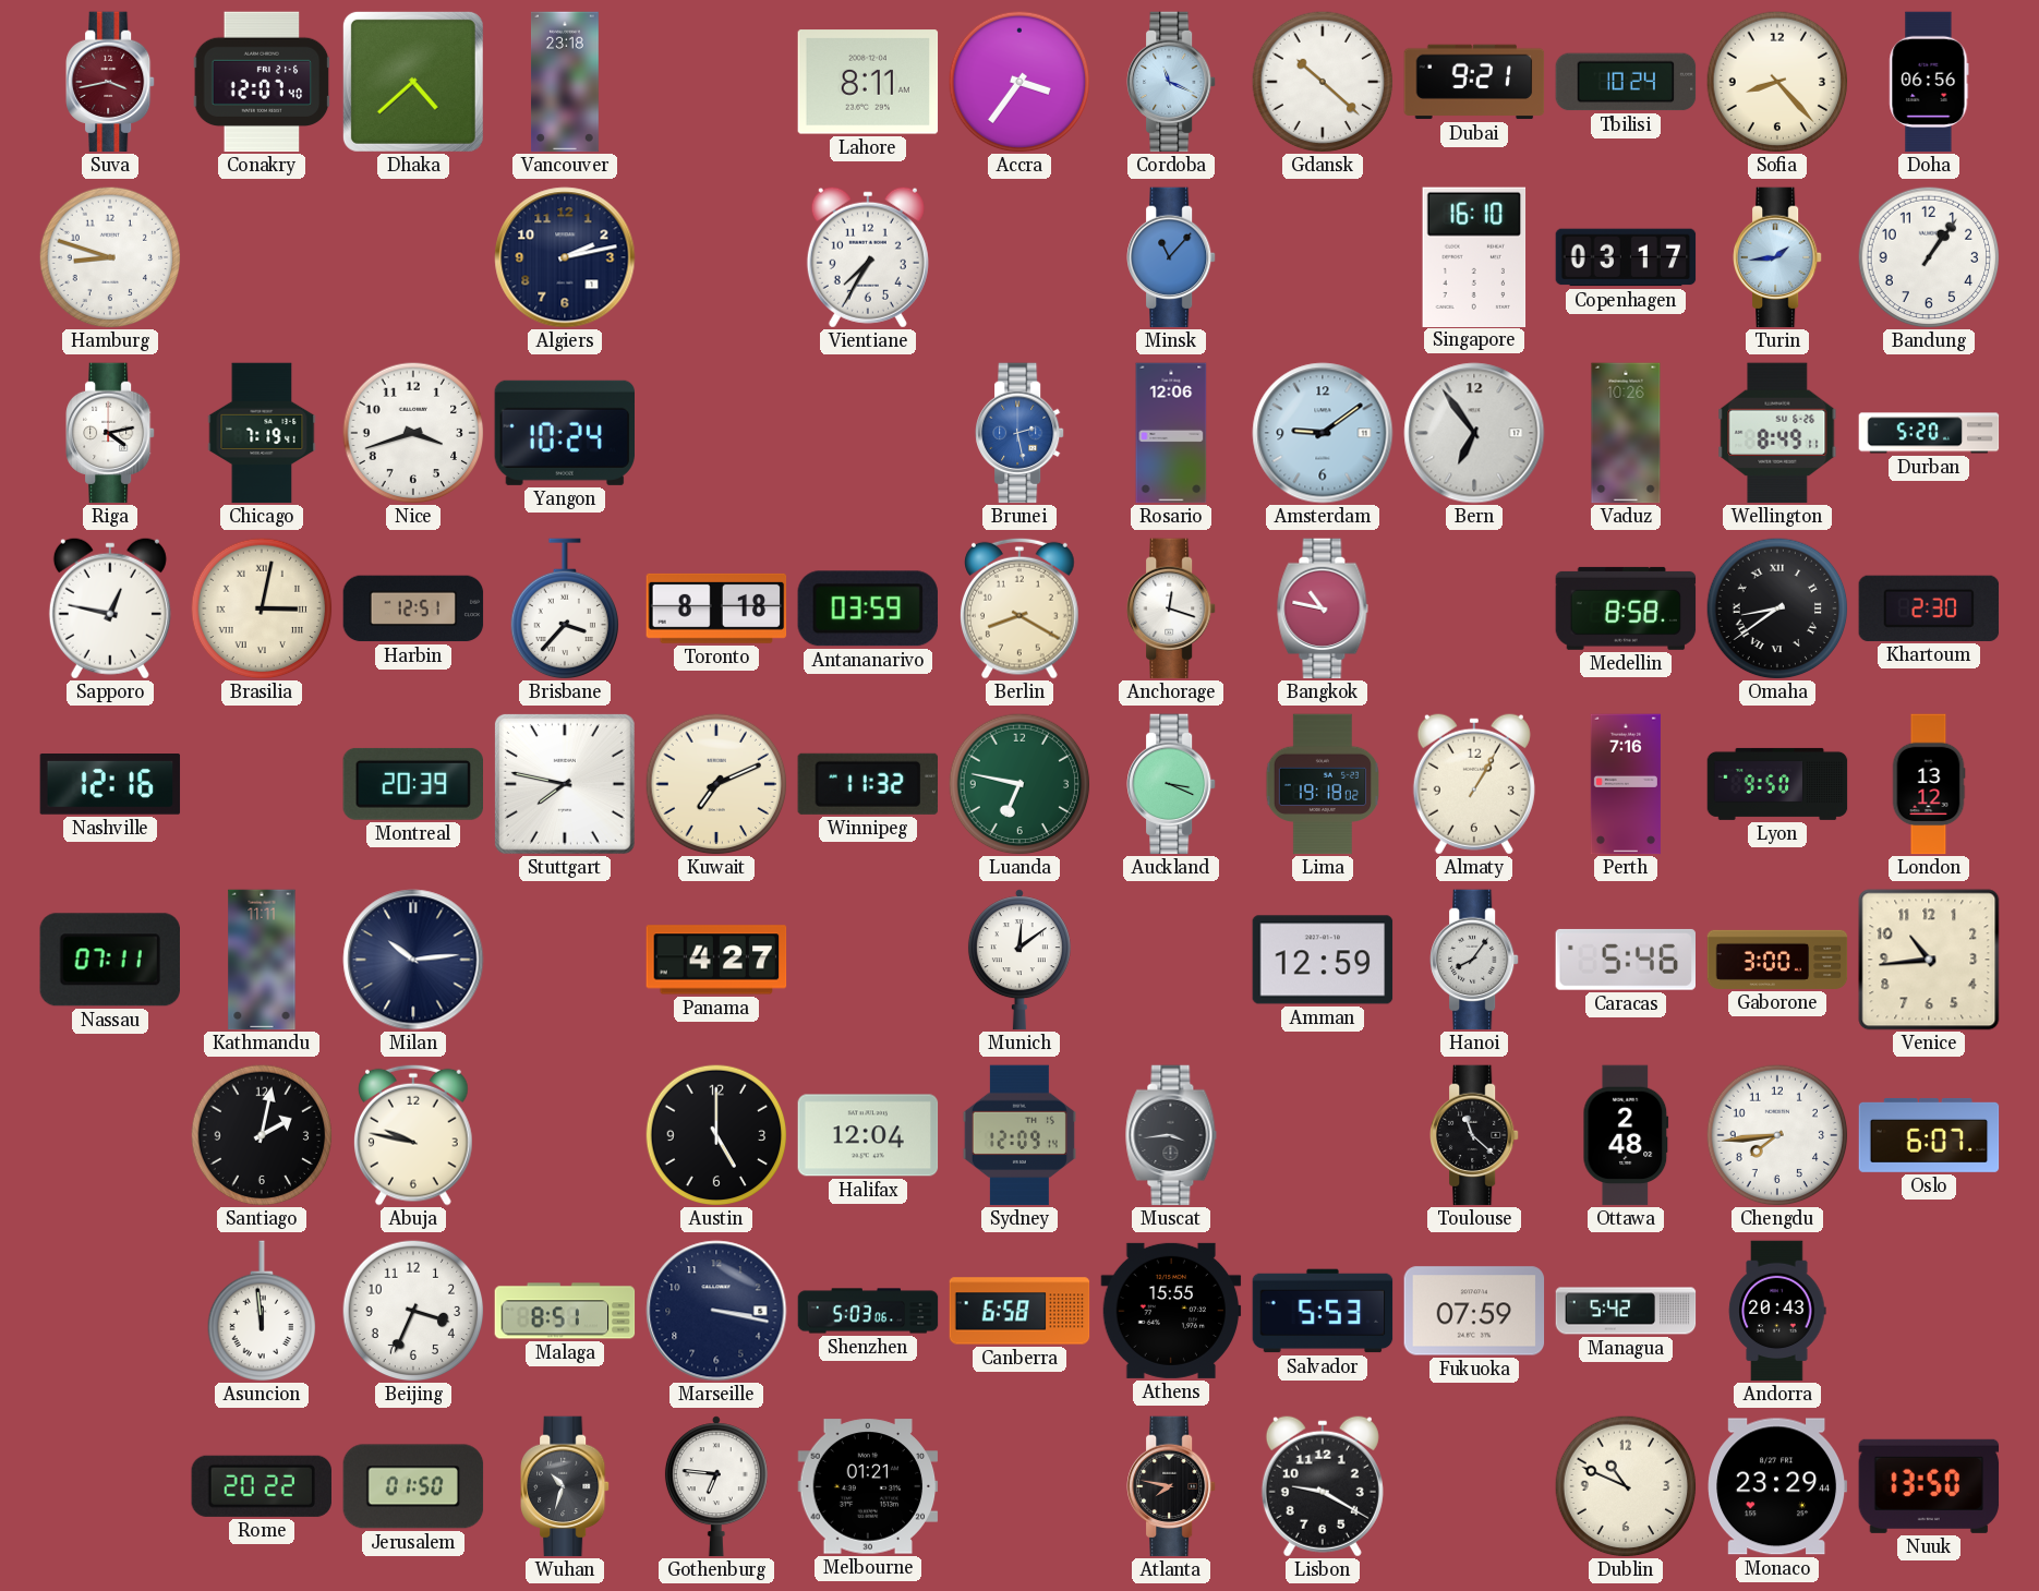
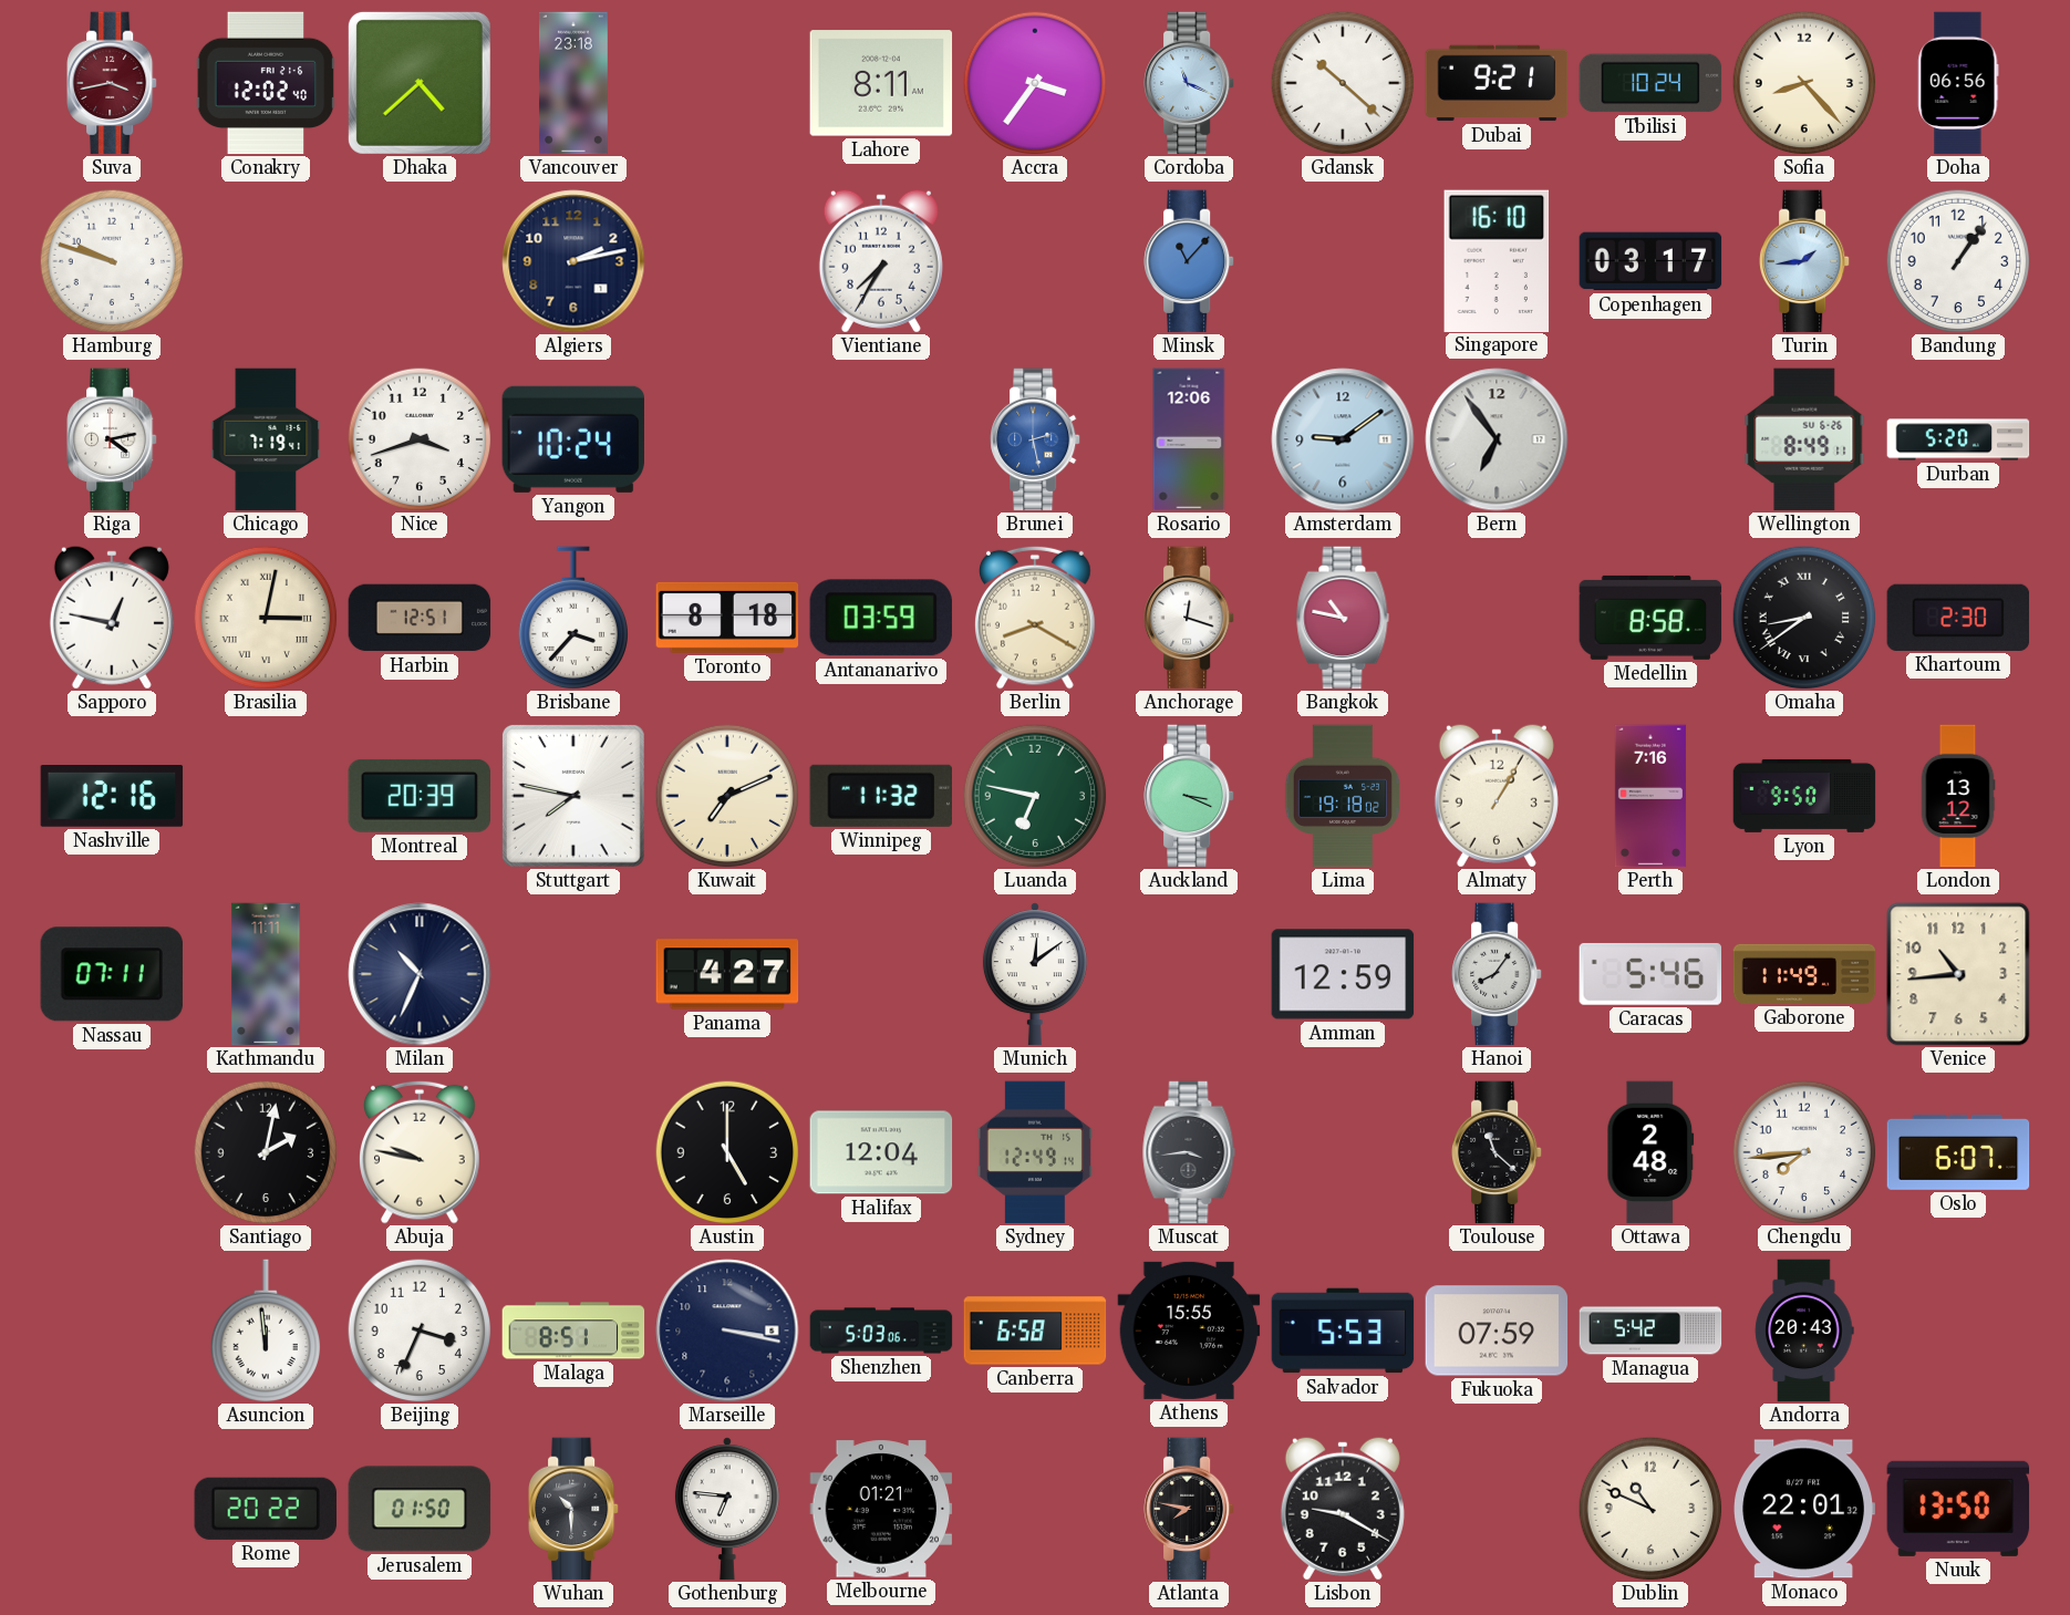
Conakry: 12:07 -> 12:02 (266, 83)
Hamburg: 8:48 -> 9:48 (112, 261)
Vaduz: 10:26 -> none (1626, 433)
Milan: 10:14 -> 10:34 (420, 974)
Gaborone: 3:00 -> 11:49 (1804, 974)
Sydney: 12:09 -> 12:49 (1035, 1152)
Wuhan: 10:33 -> 10:30 (575, 1509)
Monaco: 23:29 -> 22:01 (1804, 1509)
